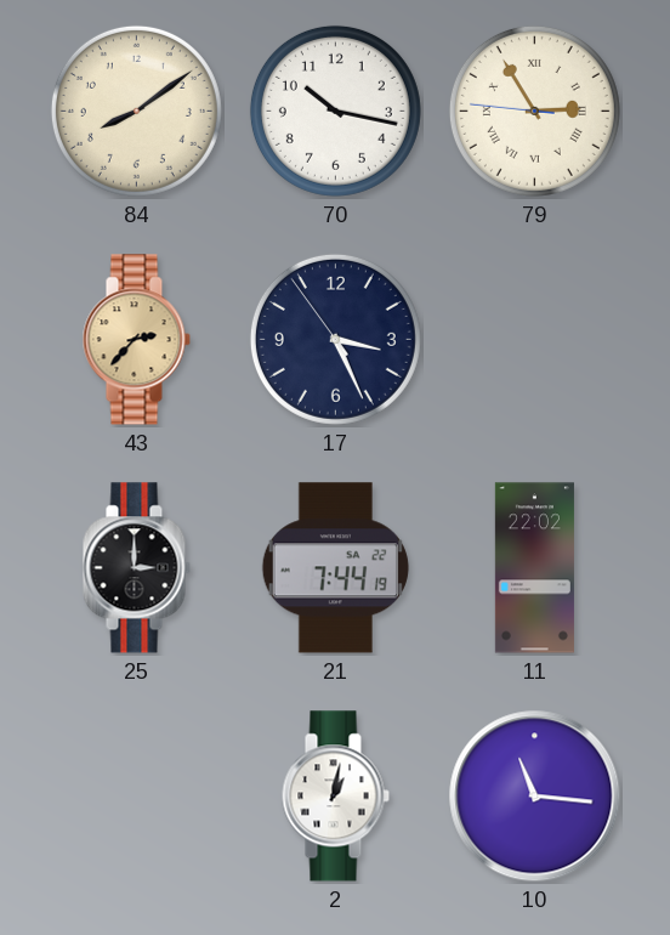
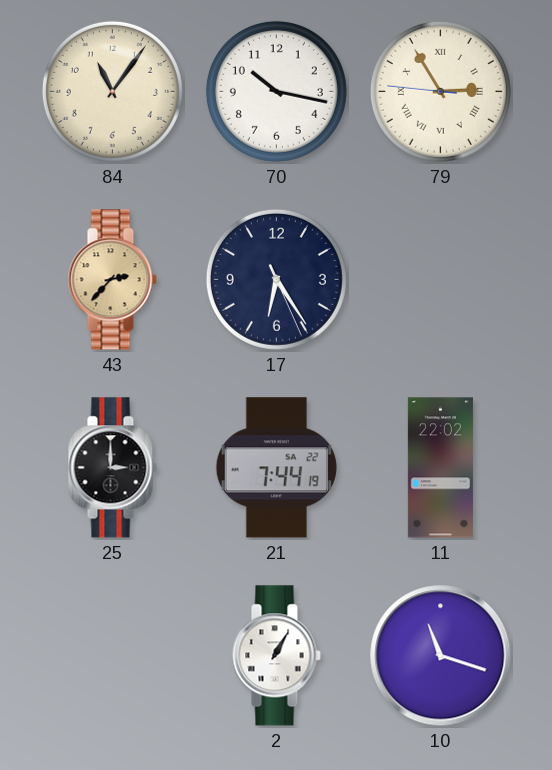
84: 8:09 -> 11:06 (112, 91)
17: 3:25 -> 6:24 (276, 279)
2: 1:02 -> 1:05 (276, 656)
10: 11:16 -> 11:18 (441, 656)
